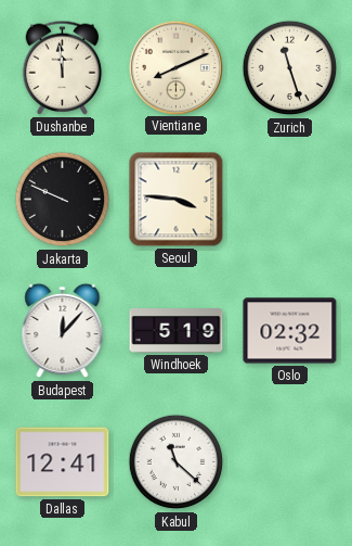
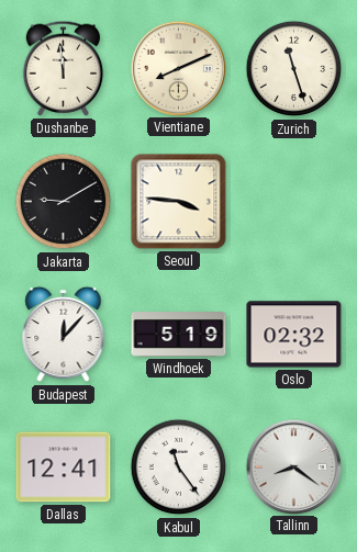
Jakarta: 9:49 -> 9:10 (64, 202)
Kabul: 11:22 -> 11:24 (179, 467)
Tallinn: none -> 8:21 (293, 466)
